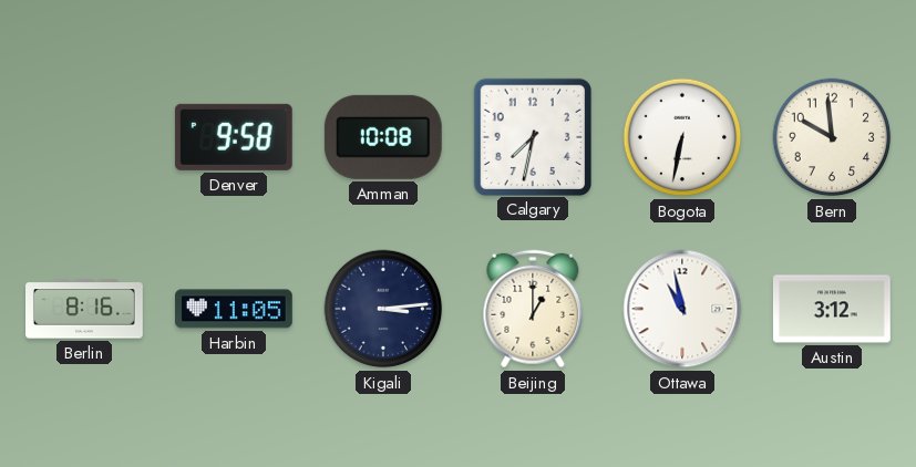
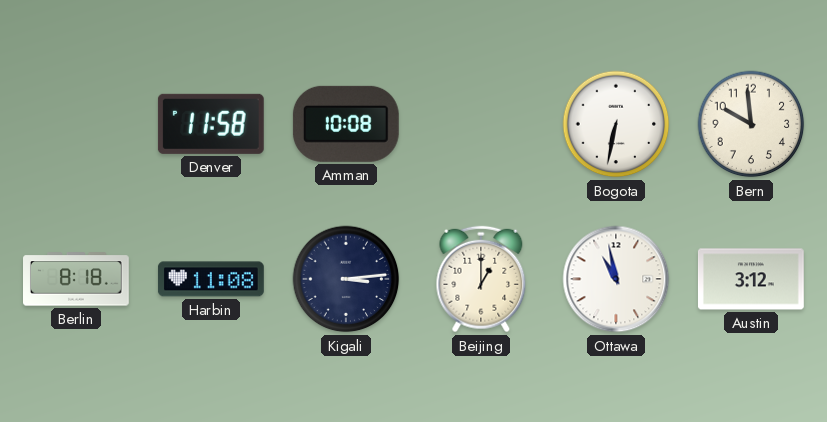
Denver: 9:58 -> 11:58 (211, 124)
Calgary: 7:32 -> none (532, 136)
Berlin: 8:16 -> 8:18 (77, 279)
Harbin: 11:05 -> 11:08 (211, 279)
